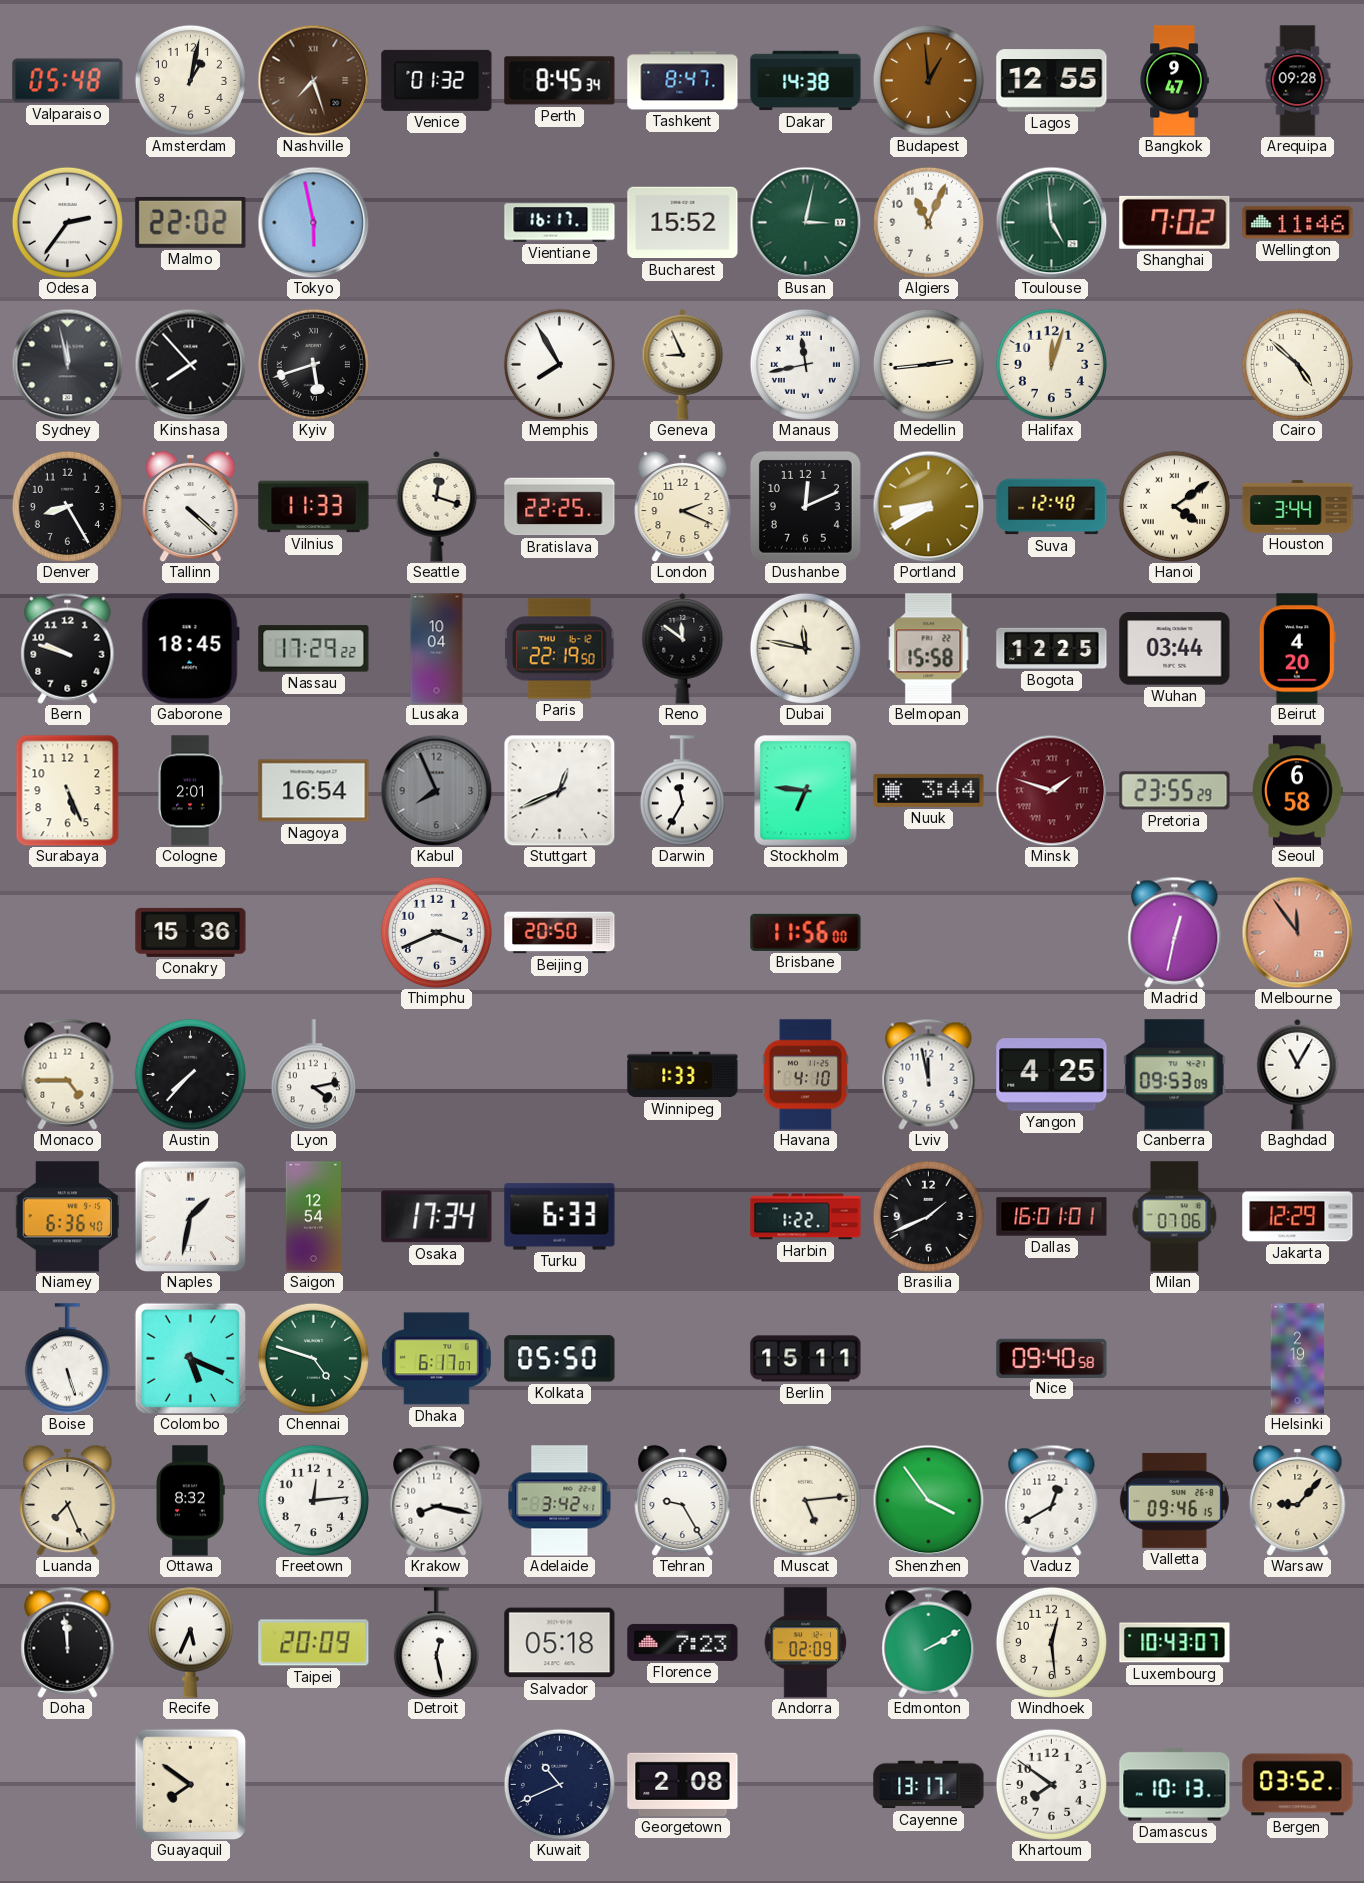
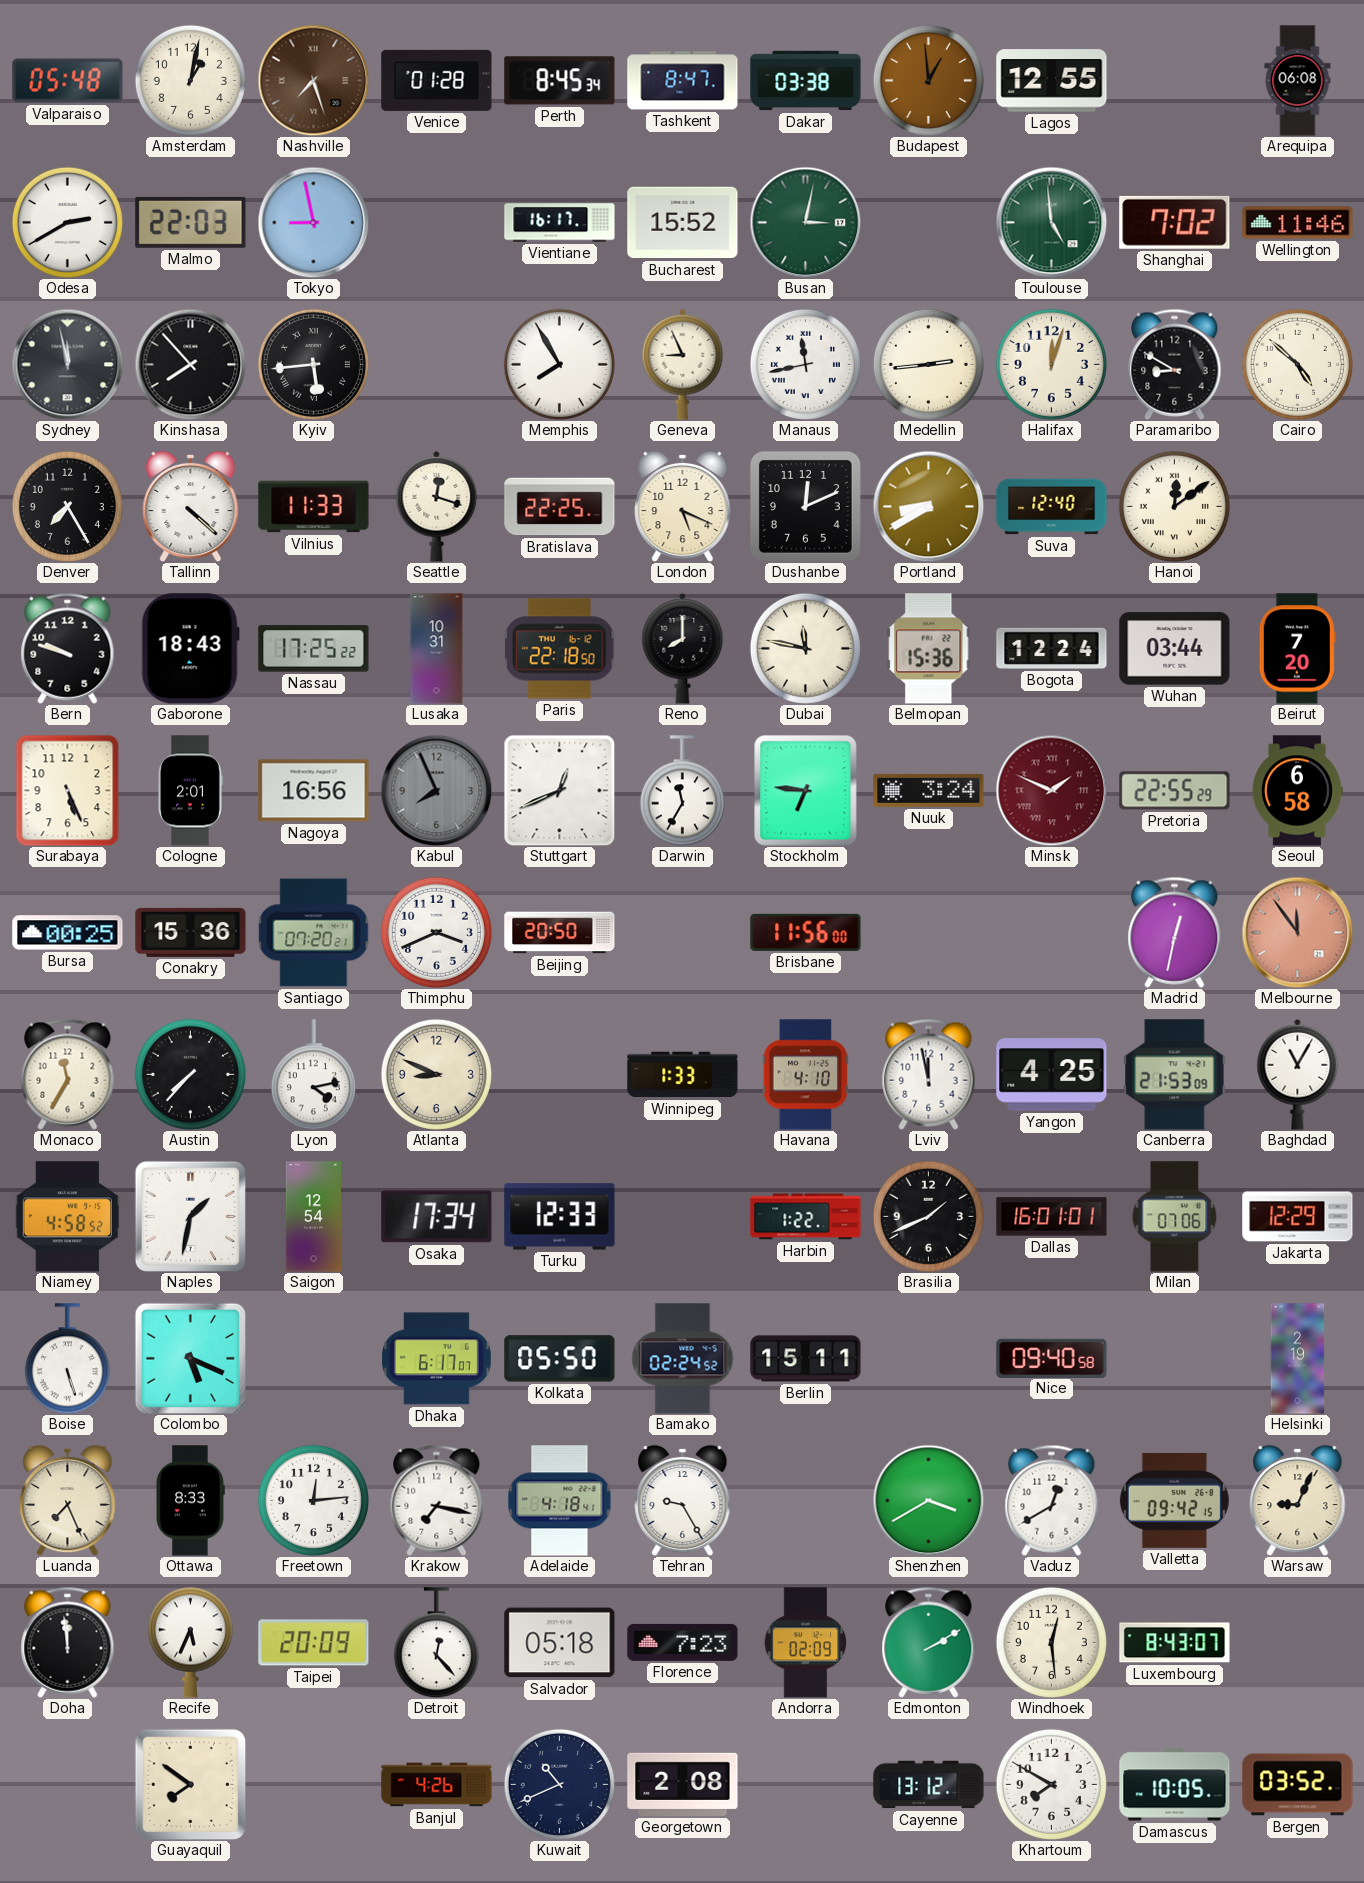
Venice: 01:32 -> 01:28 (437, 80)
Dakar: 14:38 -> 03:38 (806, 81)
Bangkok: 9:47 -> none (1174, 81)
Arequipa: 09:28 -> 06:08 (1298, 81)
Odesa: 2:36 -> 2:40 (67, 222)
Malmo: 22:02 -> 22:03 (191, 222)
Tokyo: 5:58 -> 8:58 (313, 222)
Algiers: 11:04 -> none (928, 222)
Kyiv: 5:42 -> 5:44 (313, 364)
Paramaribo: none -> 8:50 (1175, 364)
Denver: 8:25 -> 7:25 (67, 506)
London: 2:19 -> 5:19 (683, 506)
Hanoi: 4:09 -> 12:09 (1174, 506)
Houston: 3:44 -> none (1298, 506)
Gaborone: 18:45 -> 18:43 (190, 649)
Nassau: 17:29 -> 17:25 (314, 649)
Lusaka: 10:04 -> 10:31 (437, 649)
Paris: 22:19 -> 22:18 (559, 649)
Reno: 11:51 -> 8:00 (683, 648)
Belmopan: 15:58 -> 15:36 (929, 649)
Bogota: 12:25 -> 12:24 (1052, 648)
Beirut: 4:20 -> 7:20 (1297, 649)
Nagoya: 16:54 -> 16:56 (314, 791)
Nuuk: 3:44 -> 3:24 (929, 790)
Minsk: 1:48 -> 1:49 (1051, 790)
Pretoria: 23:55 -> 22:55 (1175, 791)
Bursa: none -> 00:25 (68, 933)
Santiago: none -> 07:20 (314, 933)
Monaco: 4:45 -> 11:35 (68, 1074)
Atlanta: none -> 8:49 (436, 1074)
Canberra: 09:53 -> 21:53 (1175, 1075)
Niamey: 6:36 -> 4:58 (67, 1217)
Turku: 6:33 -> 12:33 (560, 1217)
Chennai: 4:48 -> none (313, 1358)
Bamako: none -> 02:24 (683, 1359)
Ottawa: 8:32 -> 8:33 (191, 1501)
Krakow: 8:17 -> 7:17 (437, 1500)
Adelaide: 3:42 -> 4:18 (560, 1501)
Muscat: 5:14 -> none (805, 1500)
Shenzhen: 3:54 -> 3:40 (928, 1500)
Valletta: 09:46 -> 09:42 (1174, 1500)
Warsaw: 9:07 -> 9:04 (1298, 1500)
Detroit: 12:28 -> 12:23 (436, 1643)
Luxembourg: 10:43 -> 8:43 (1175, 1643)
Banjul: none -> 4:26 (437, 1785)
Cayenne: 13:17 -> 13:12 (929, 1785)
Khartoum: 7:51 -> 7:50 (1051, 1784)
Damascus: 10:13 -> 10:05 (1175, 1785)
